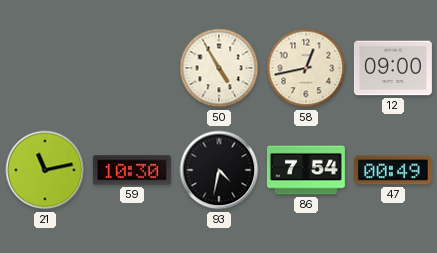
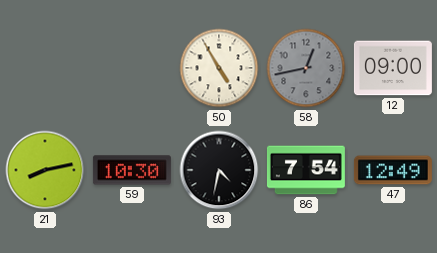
58 dial: cream -> grey (306, 68)
21: 11:13 -> 8:13 (45, 170)
47: 00:49 -> 12:49 (393, 170)
